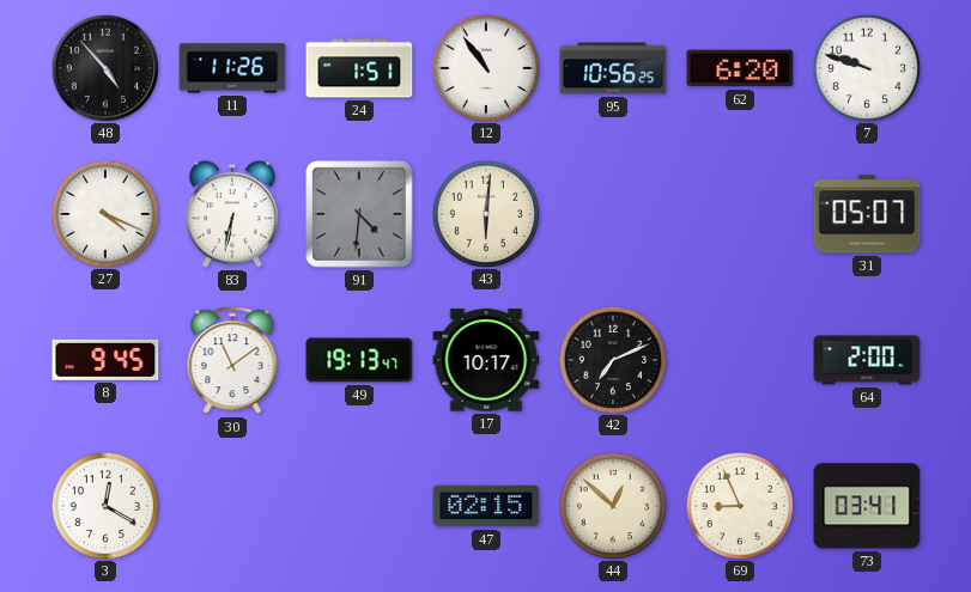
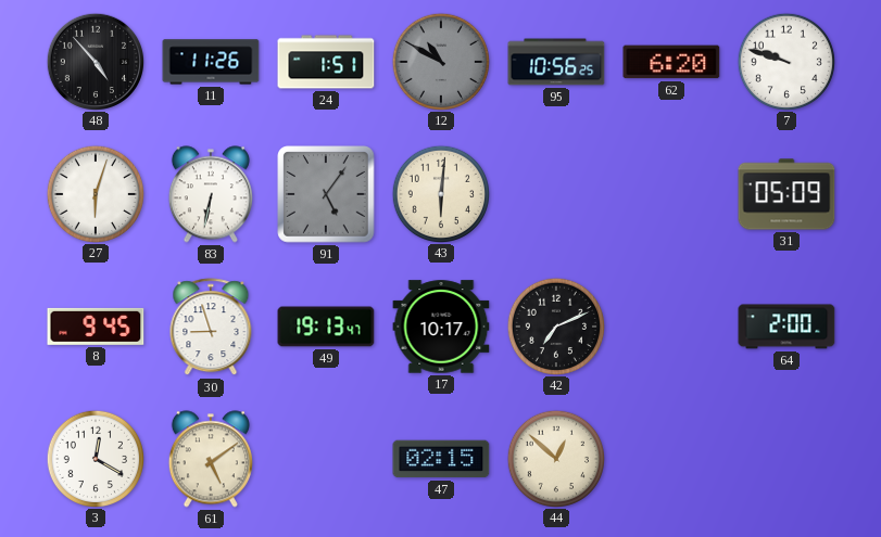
12: 10:54 -> 10:50 (440, 61)
12 dial: white -> grey (440, 61)
27: 4:19 -> 6:03 (95, 193)
91: 4:31 -> 5:06 (326, 194)
31: 05:07 -> 05:09 (786, 194)
30: 11:09 -> 8:57 (211, 328)
61: none -> 5:09 (211, 459)
69: 8:56 -> none (739, 505)
73: 03:41 -> none (867, 506)
